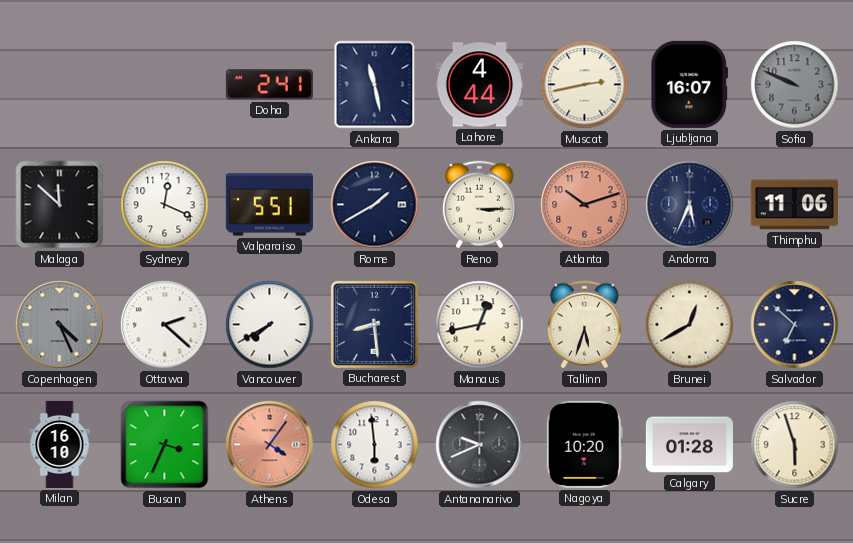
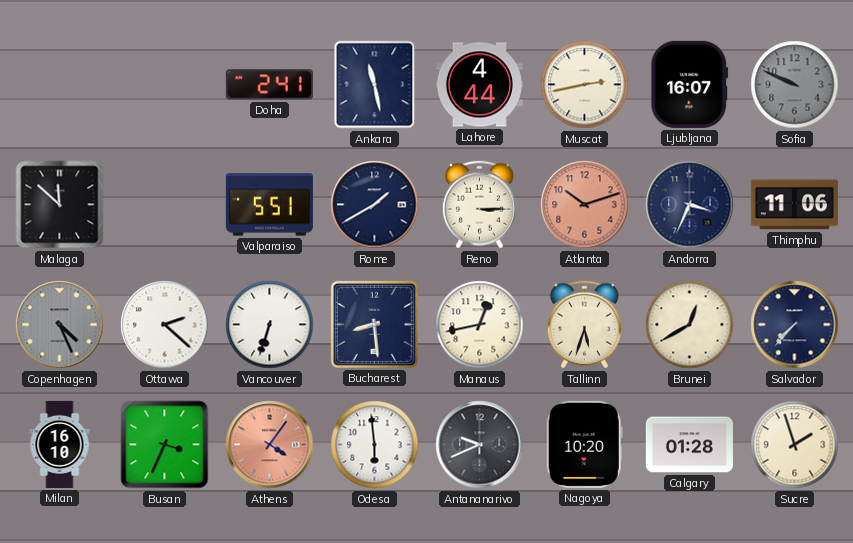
Sydney: 12:19 -> none (165, 205)
Andorra: 5:34 -> 3:34 (690, 205)
Vancouver: 7:40 -> 6:33 (270, 325)
Salvador: 6:52 -> 7:37 (795, 325)
Sucre: 5:57 -> 1:57 (795, 445)
